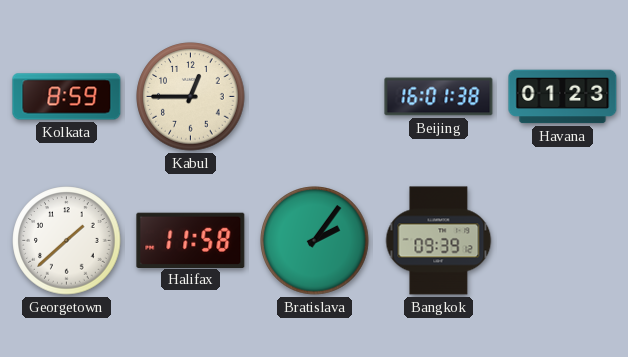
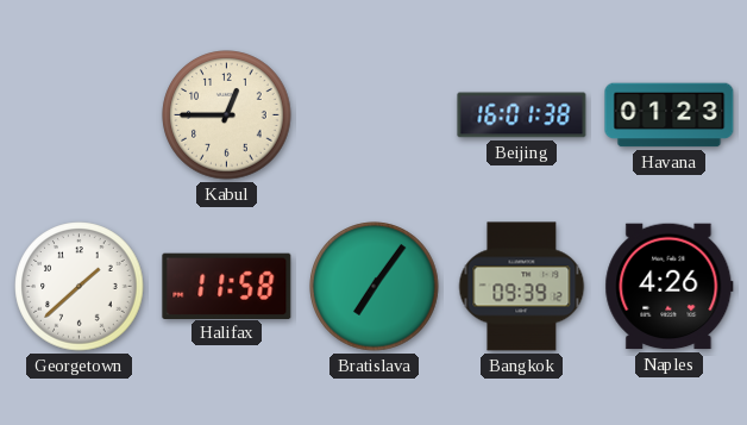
Kolkata: 8:59 -> none (67, 97)
Bratislava: 2:06 -> 7:06 (375, 287)
Naples: none -> 4:26 (670, 287)
